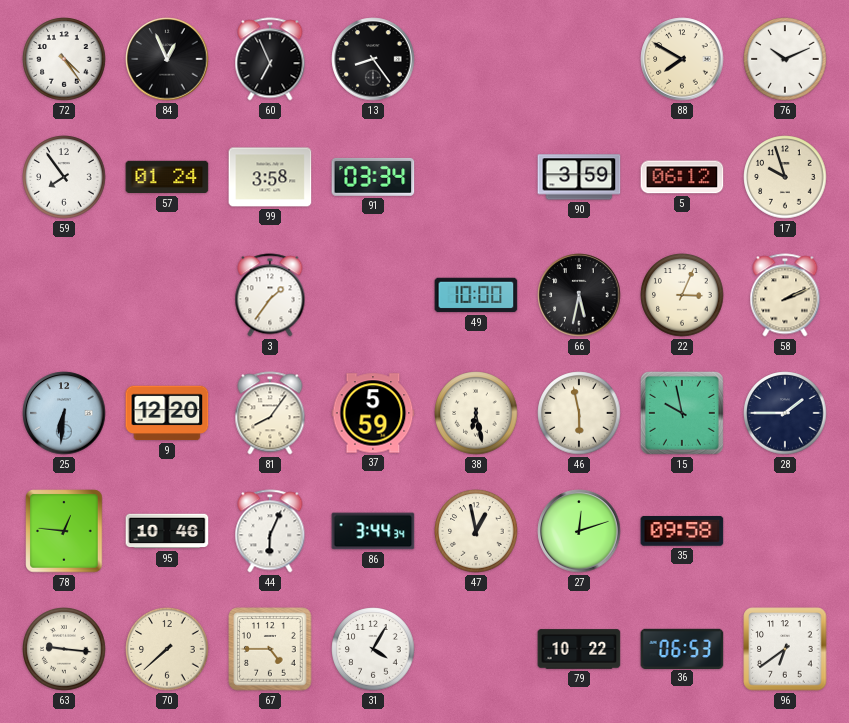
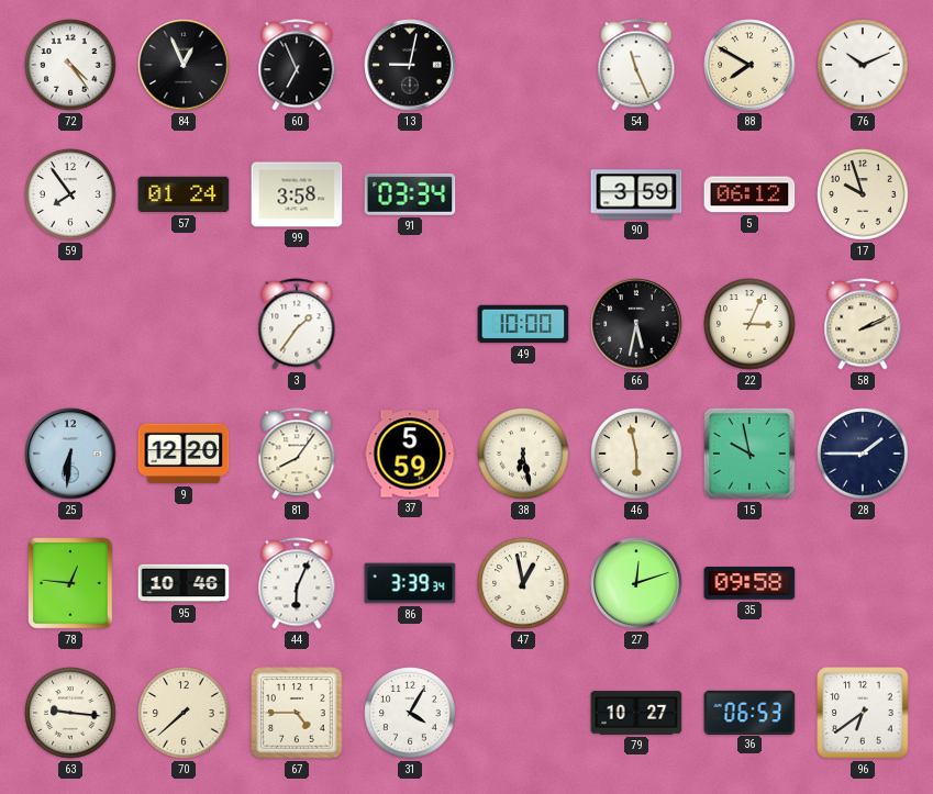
13: 8:24 -> 9:02 (410, 65)
54: none -> 11:26 (636, 65)
86: 3:44 -> 3:39 (410, 583)
79: 10:22 -> 10:27 (636, 713)
